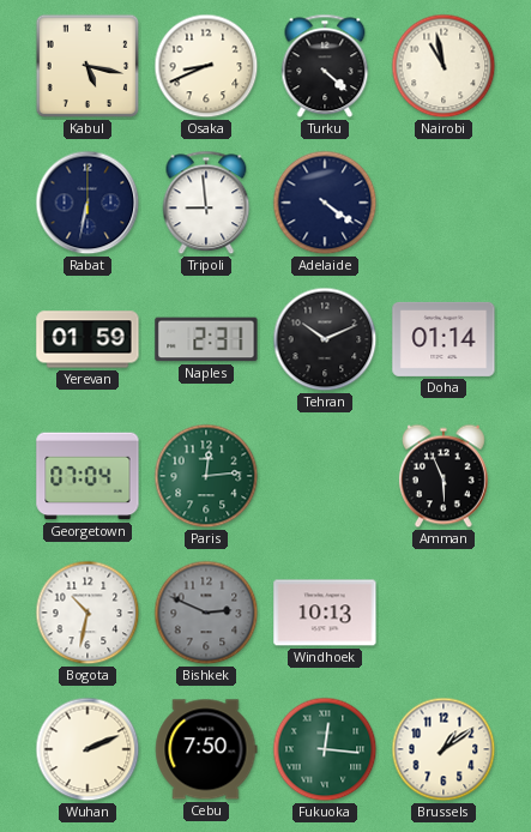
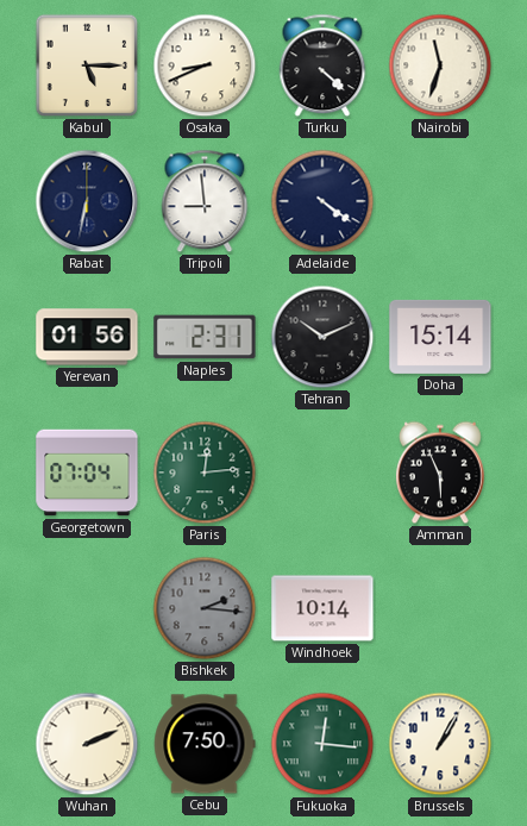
Kabul: 5:17 -> 5:15 (87, 65)
Nairobi: 10:58 -> 11:33 (440, 65)
Yerevan: 01:59 -> 01:56 (87, 337)
Doha: 01:14 -> 15:14 (440, 337)
Bogota: 10:32 -> none (88, 613)
Bishkek: 2:49 -> 2:16 (205, 608)
Windhoek: 10:13 -> 10:14 (322, 608)
Brussels: 1:09 -> 1:05 (440, 744)
